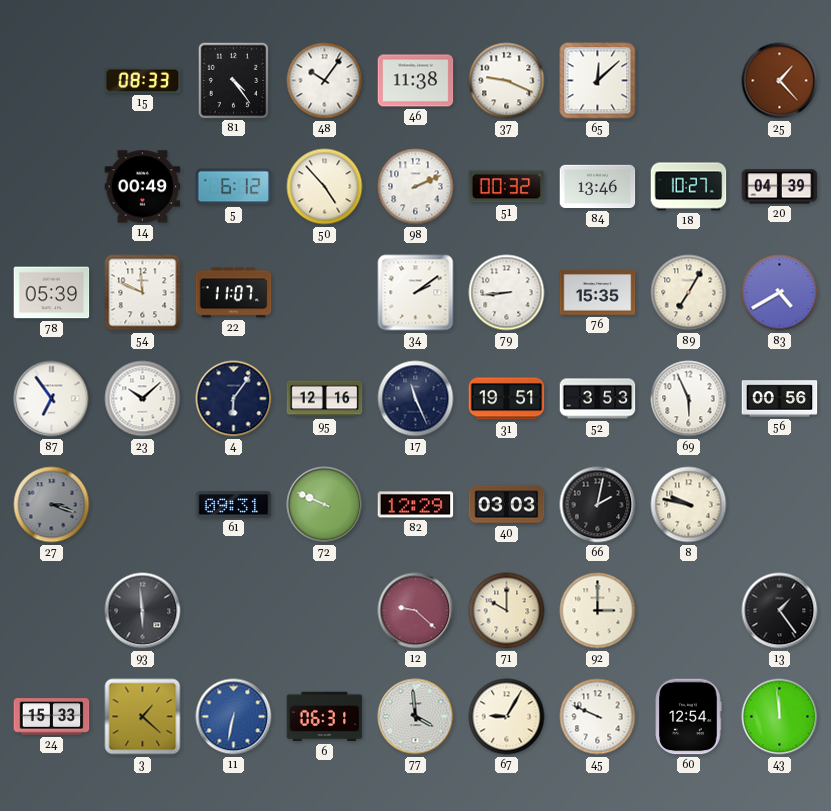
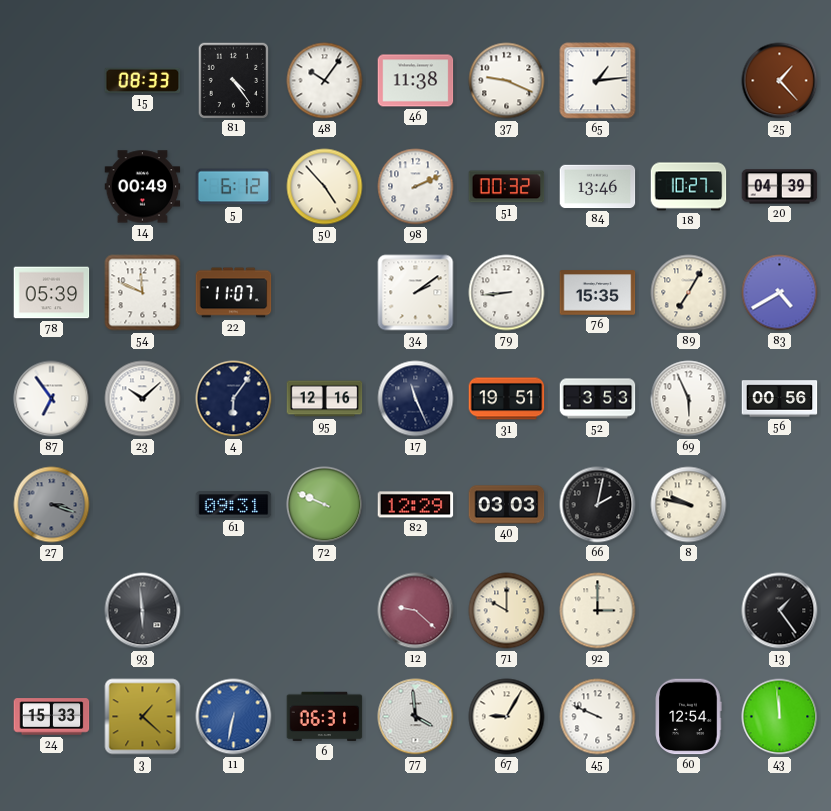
65: 12:08 -> 1:14 (598, 81)
